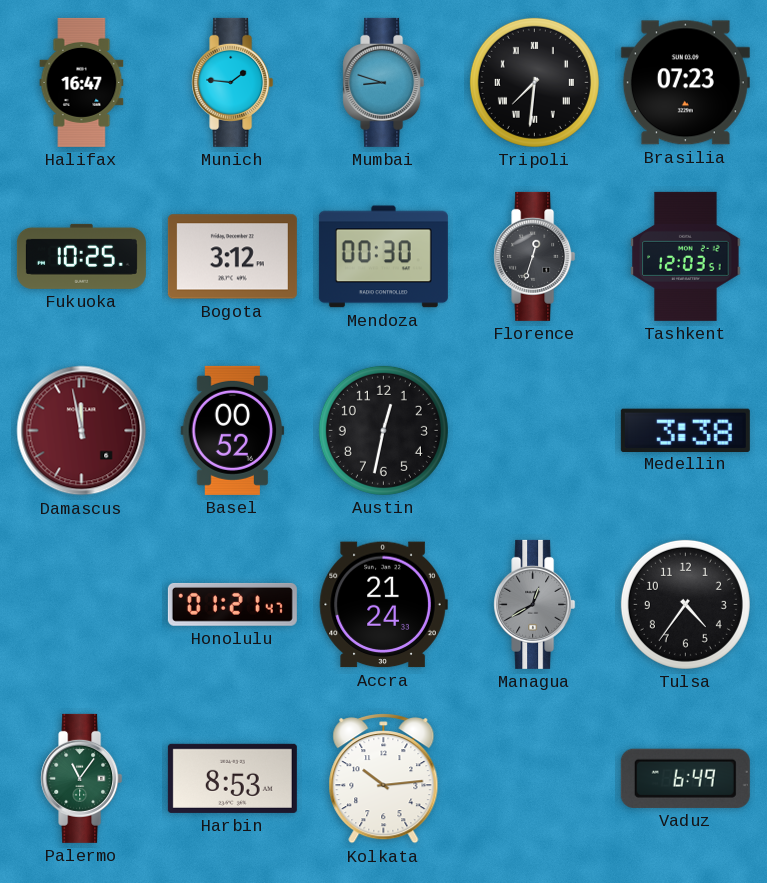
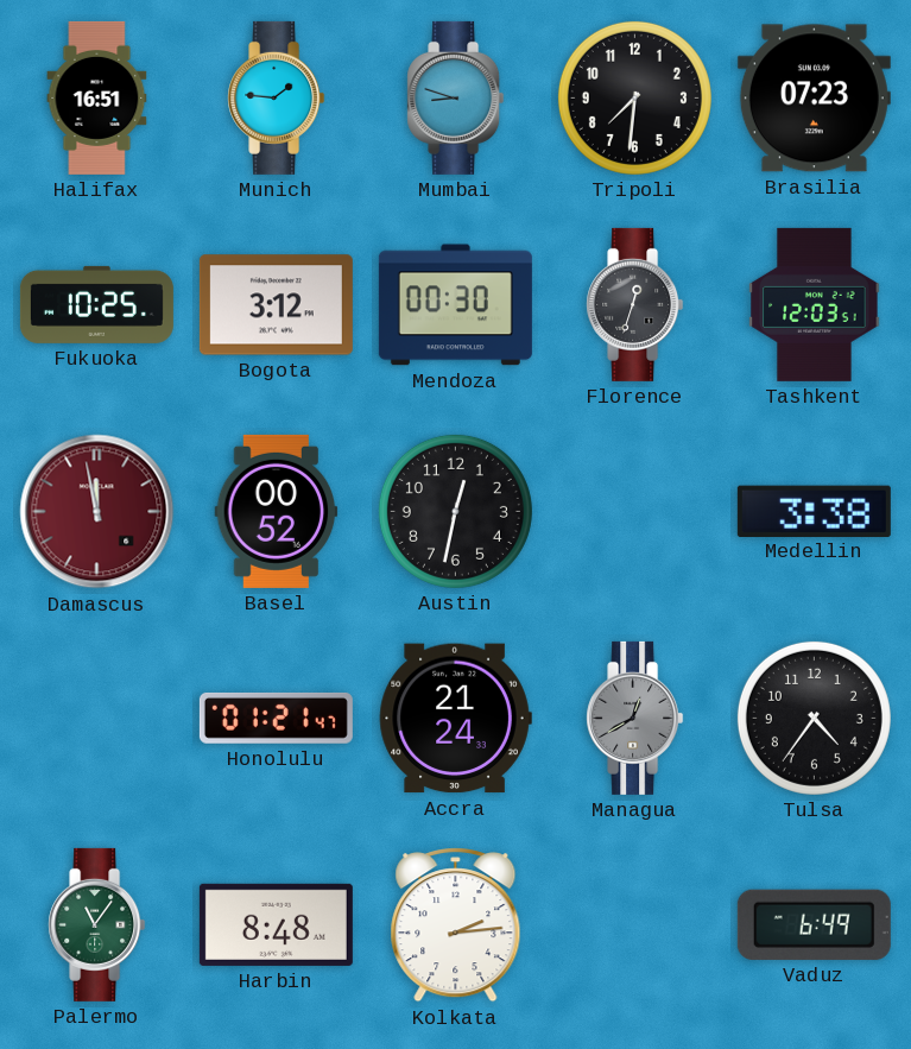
Halifax: 16:47 -> 16:51 (97, 97)
Tripoli numerals: Roman -> Arabic (634, 97)
Harbin: 8:53 -> 8:48 (276, 924)
Kolkata: 10:14 -> 2:14 (456, 925)
